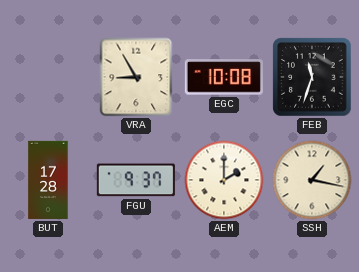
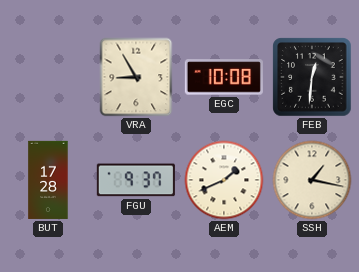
FEB: 11:33 -> 12:31 (312, 77)
AEM: 2:00 -> 1:41 (224, 180)
